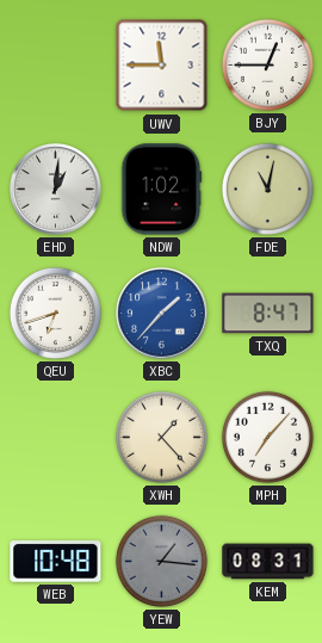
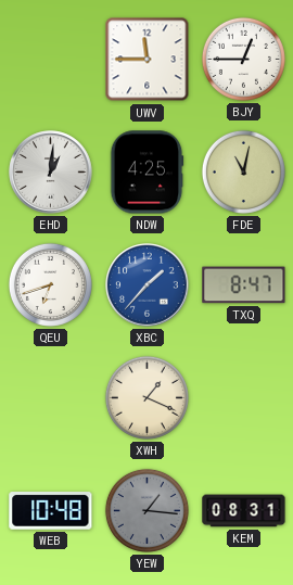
NDW: 1:02 -> 4:25 (148, 173)
XWH: 1:23 -> 1:19 (146, 397)
MPH: 7:07 -> none (267, 437)
